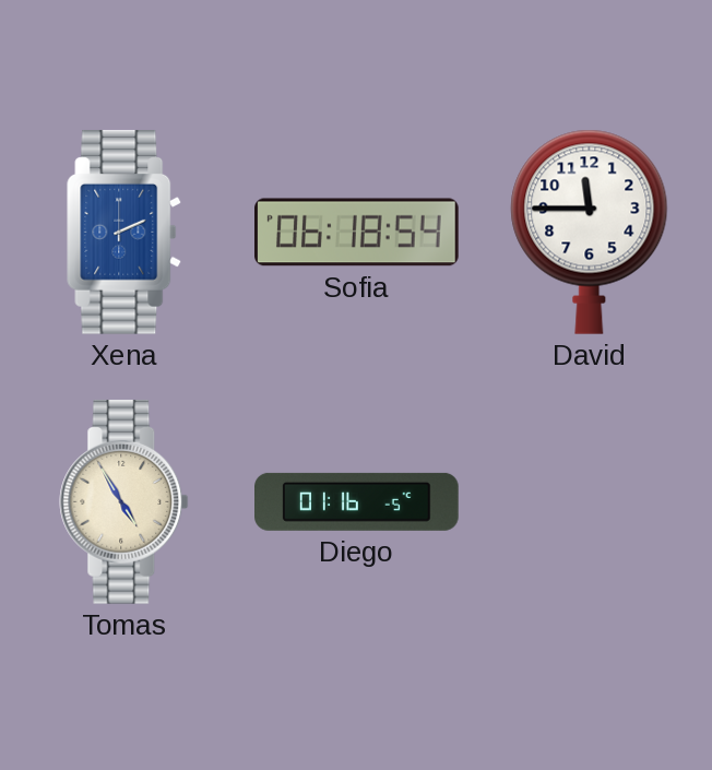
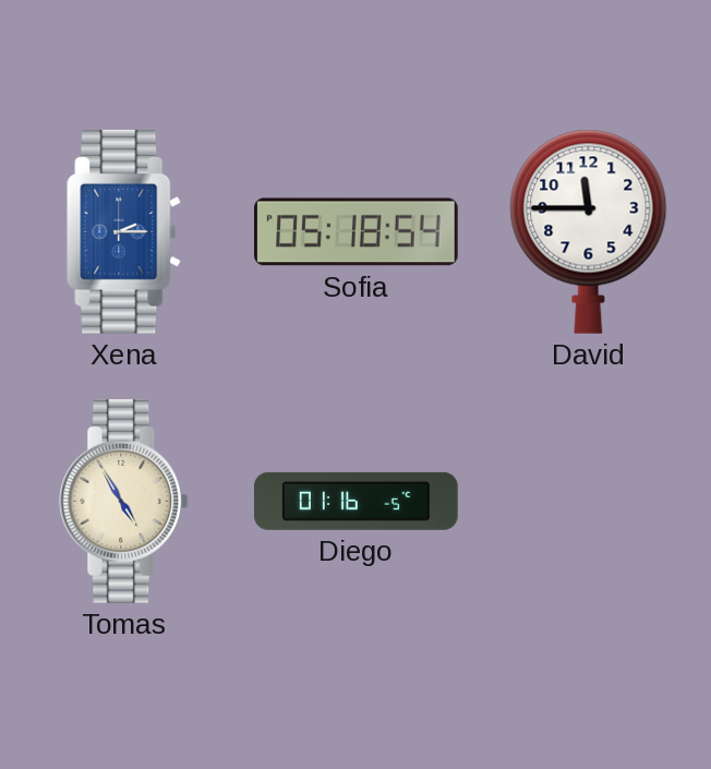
Xena: 2:11 -> 2:15 (124, 231)
Sofia: 06:18 -> 05:18 (357, 232)
